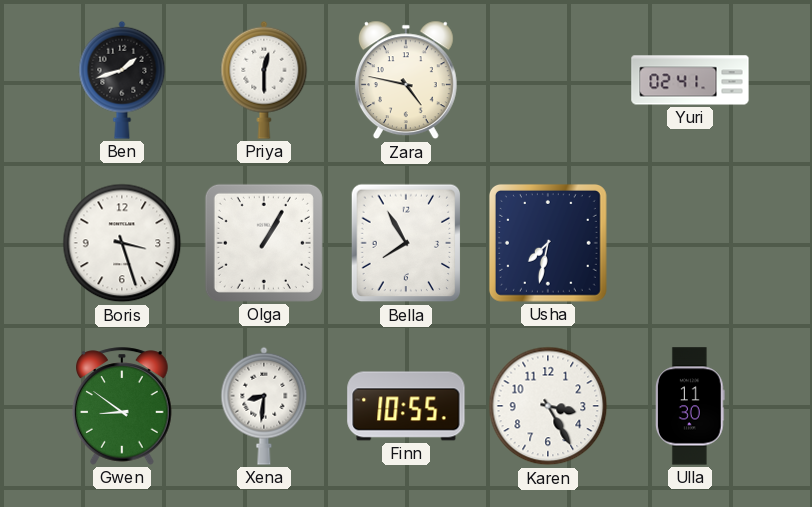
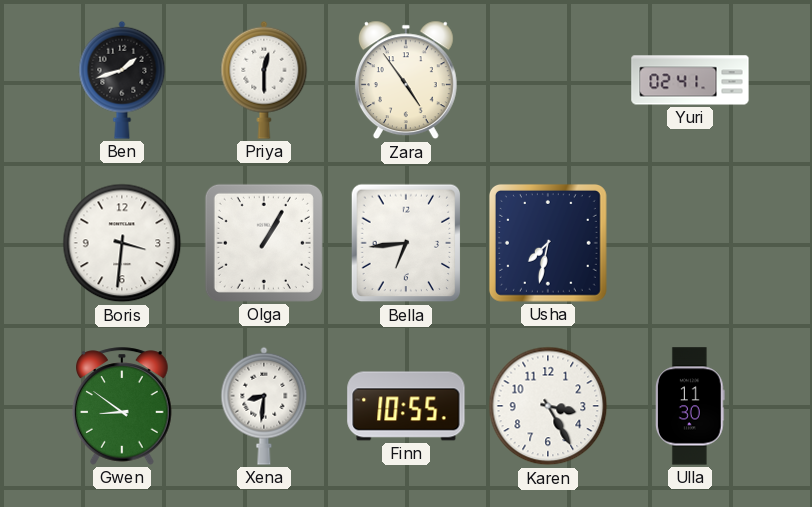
Zara: 4:47 -> 4:54 (406, 80)
Boris: 3:27 -> 3:31 (122, 243)
Bella: 7:55 -> 6:44 (406, 243)
